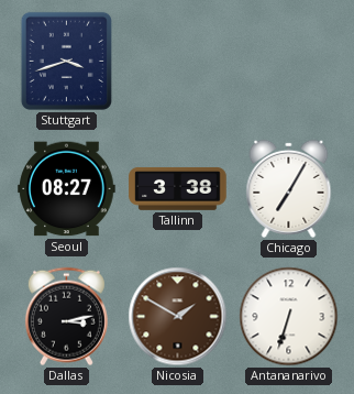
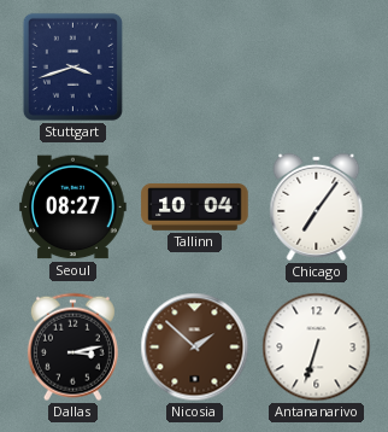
Tallinn: 3:38 -> 10:04 (195, 206)
Chicago: 7:05 -> 7:06 (317, 206)
Nicosia: 1:50 -> 1:52 (195, 348)
